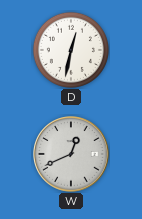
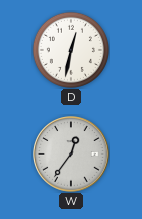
W: 12:41 -> 12:36 (71, 154)
